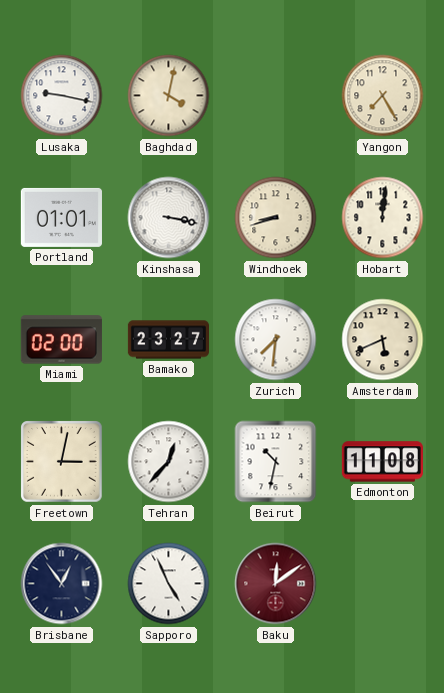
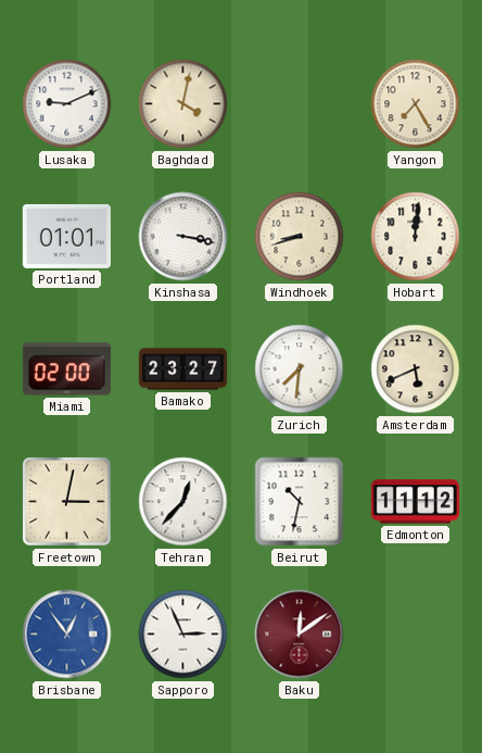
Lusaka: 9:17 -> 9:11 (67, 104)
Edmonton: 11:08 -> 11:12 (415, 502)
Brisbane dial: navy -> blue (67, 635)
Sapporo: 4:56 -> 2:56 (183, 635)
